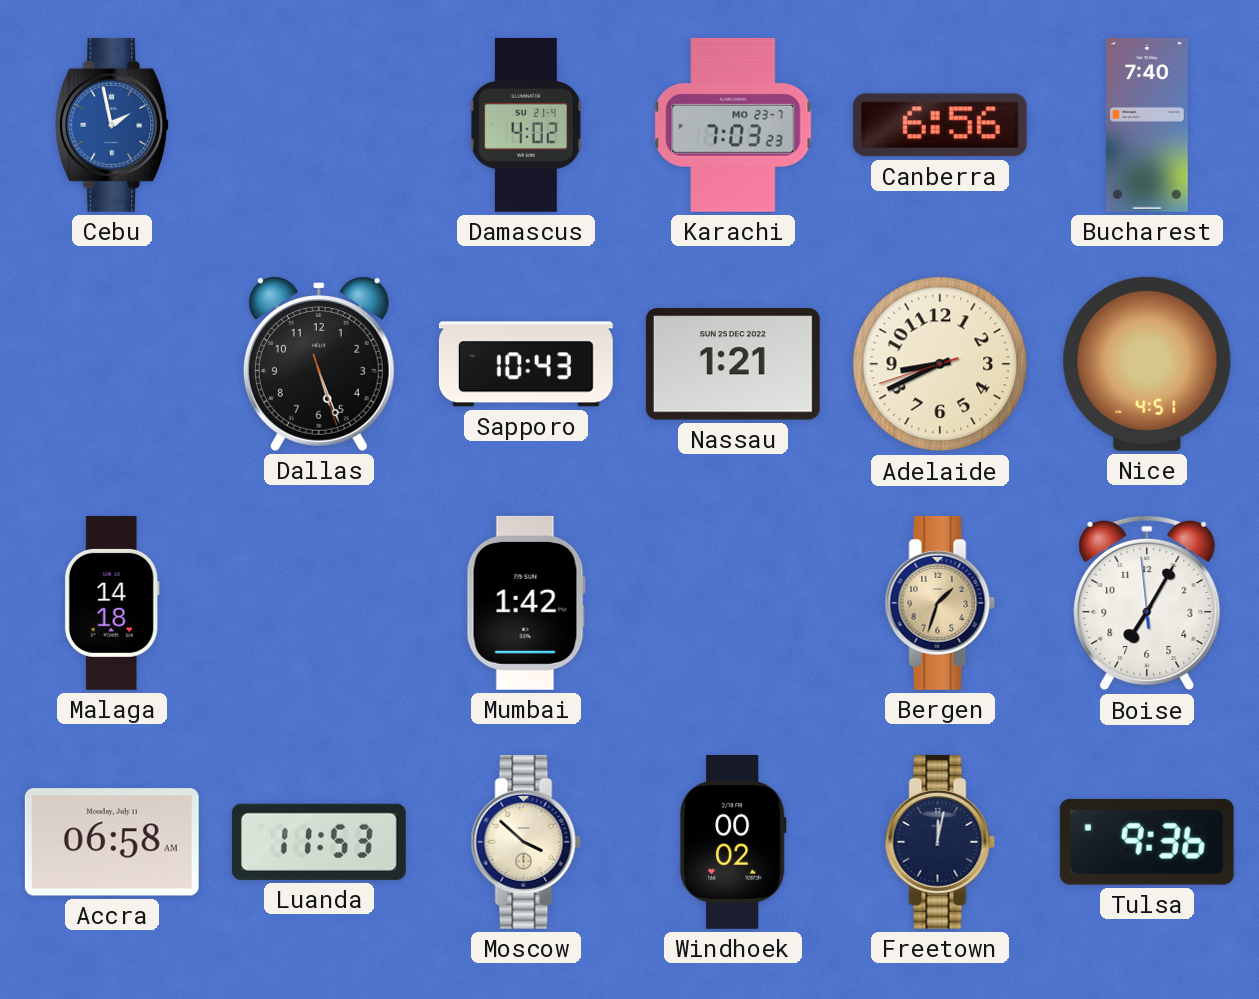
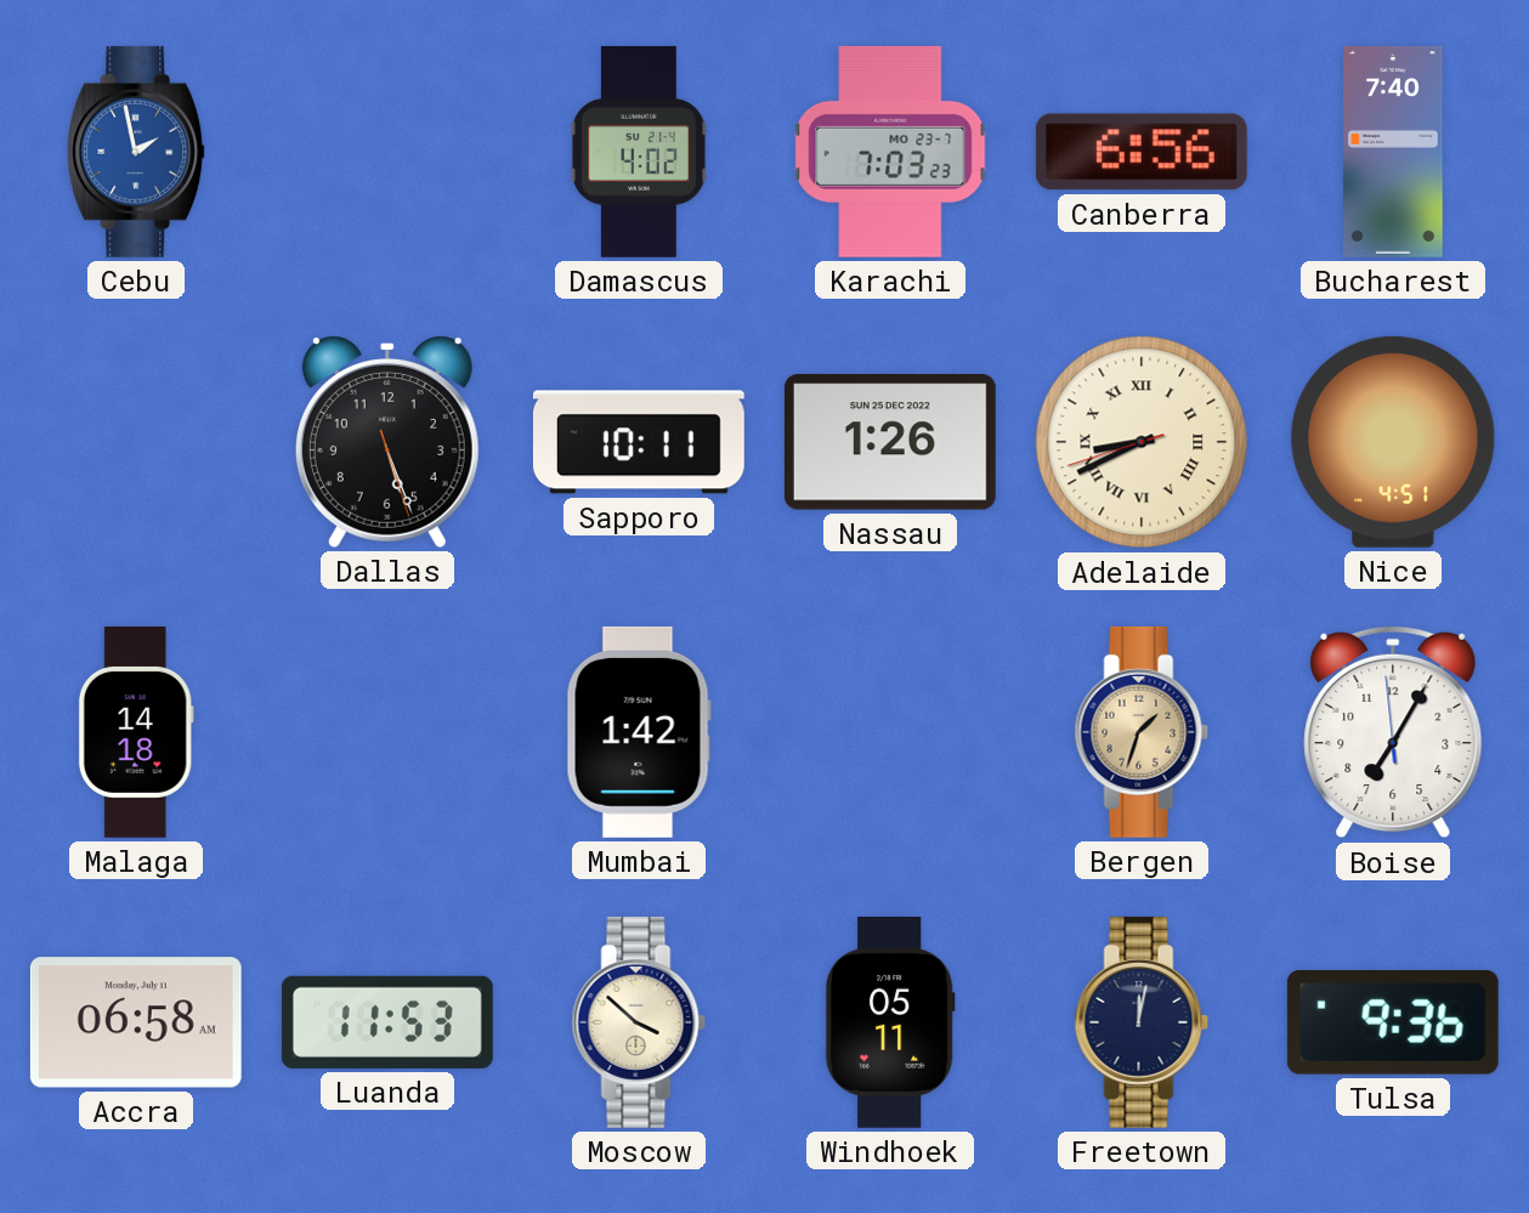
Sapporo: 10:43 -> 10:11 (639, 442)
Nassau: 1:21 -> 1:26 (890, 442)
Adelaide numerals: Arabic -> Roman (1142, 442)
Windhoek: 00:02 -> 05:11 (890, 1022)
